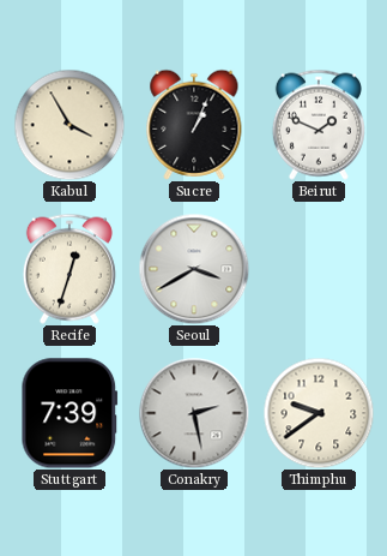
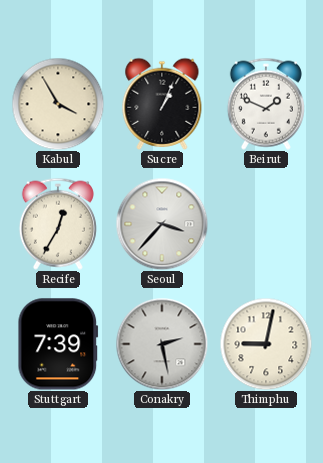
Recife: 12:33 -> 12:35 (58, 224)
Seoul: 3:40 -> 3:37 (162, 224)
Thimphu: 9:39 -> 9:02 (266, 344)
